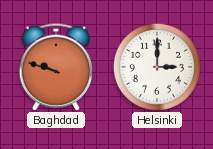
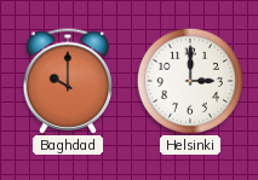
Baghdad: 9:48 -> 10:00 (68, 81)
